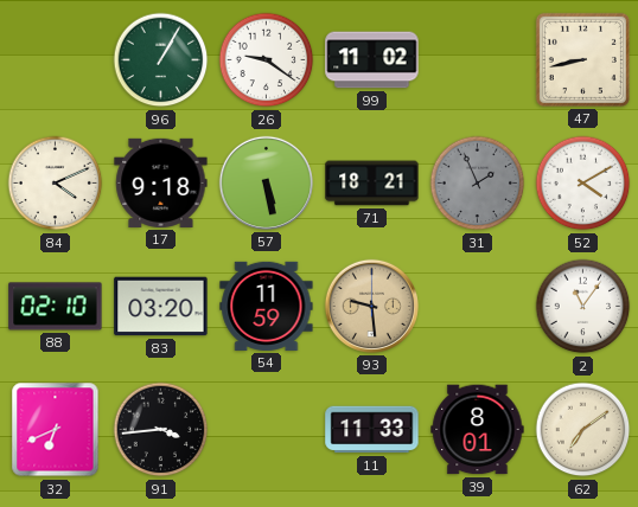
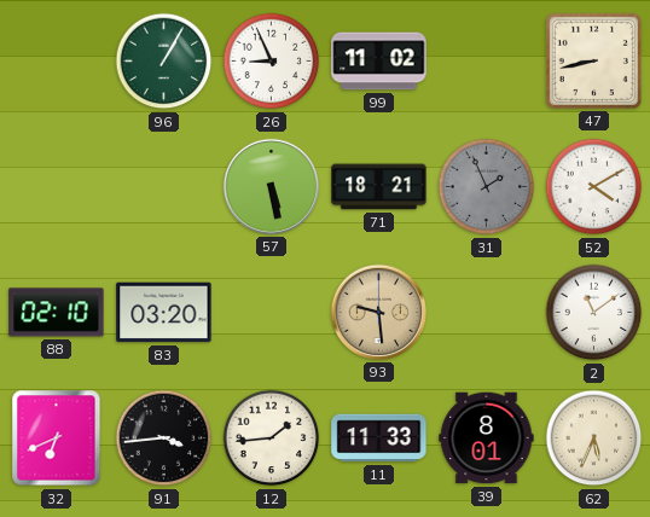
26: 9:21 -> 8:56 (272, 62)
84: 4:11 -> none (56, 184)
17: 9:18 -> none (161, 182)
54: 11:59 -> none (267, 306)
2: 11:06 -> 11:09 (594, 313)
12: none -> 1:44 (272, 438)
62: 7:09 -> 5:34 (594, 438)
